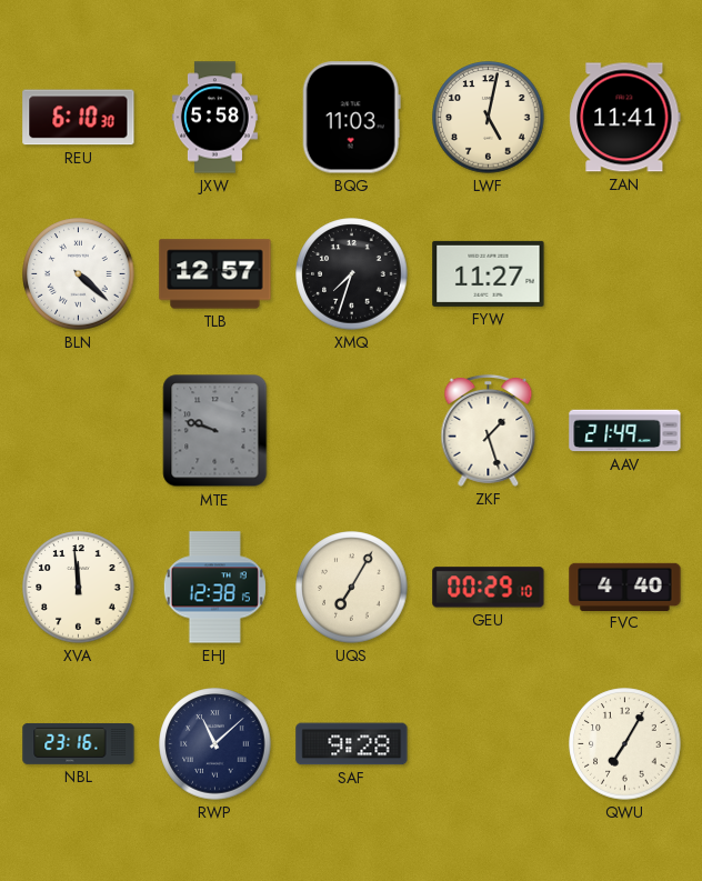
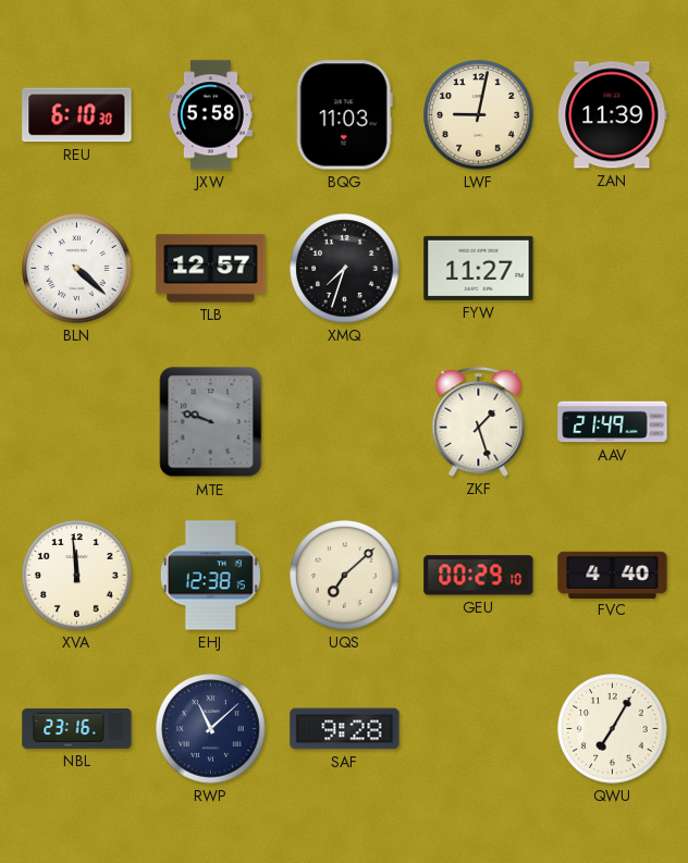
LWF: 5:02 -> 9:02 (479, 115)
ZAN: 11:41 -> 11:39 (613, 115)
UQS: 7:05 -> 7:08 (345, 576)
